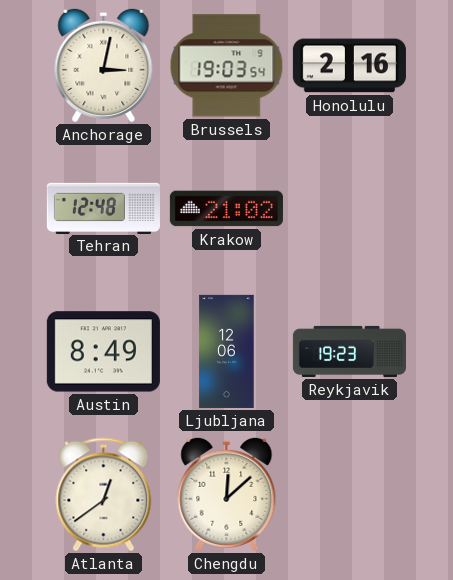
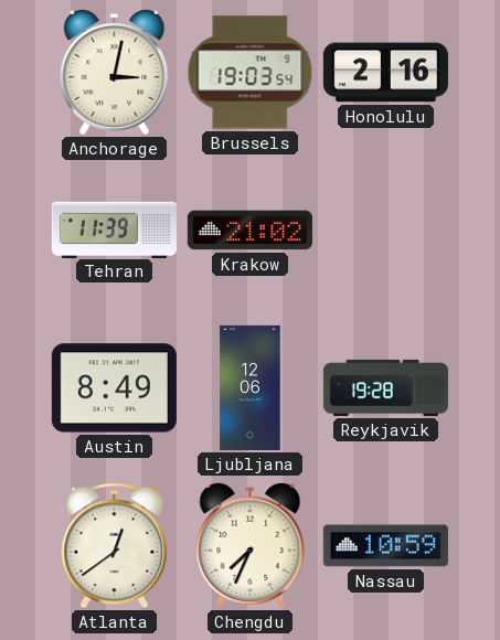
Tehran: 12:48 -> 11:39 (114, 230)
Reykjavik: 19:23 -> 19:28 (385, 387)
Chengdu: 12:08 -> 7:34 (251, 545)
Nassau: none -> 10:59 (385, 546)
